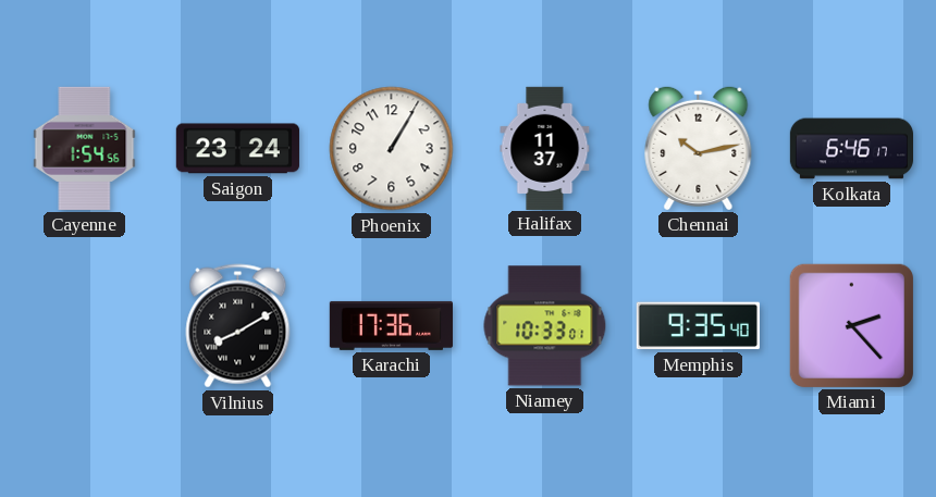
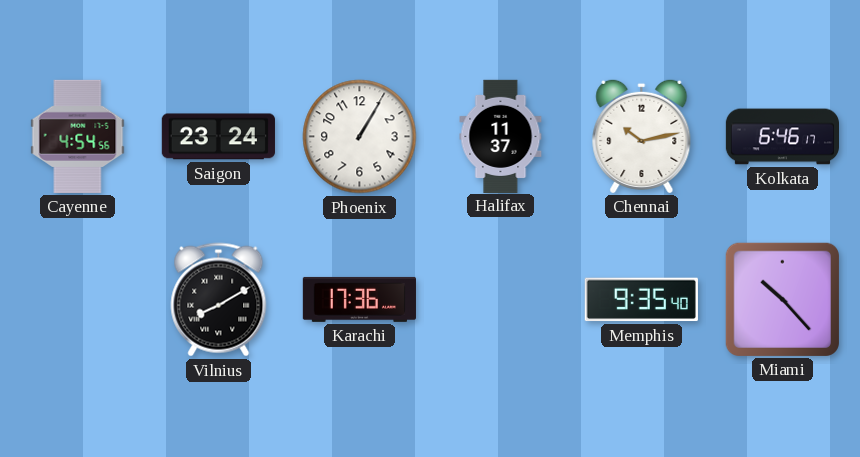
Cayenne: 1:54 -> 4:54 (78, 136)
Niamey: 10:33 -> none (545, 326)
Miami: 2:23 -> 10:23 (782, 299)
